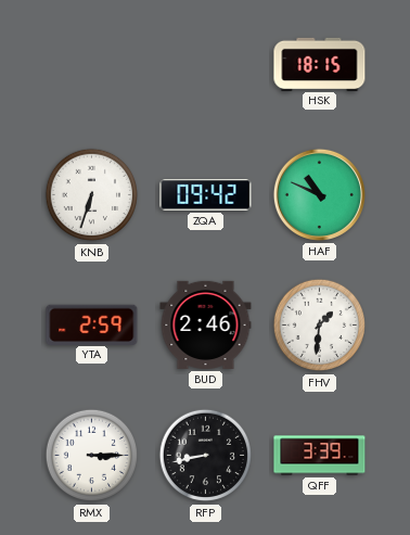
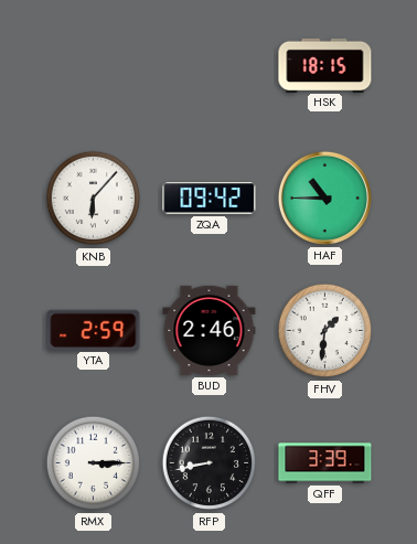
KNB: 6:33 -> 6:07 (94, 199)
HAF: 10:49 -> 10:45 (324, 198)
